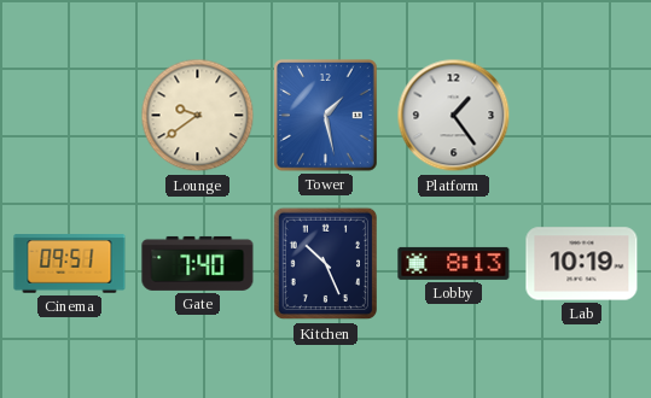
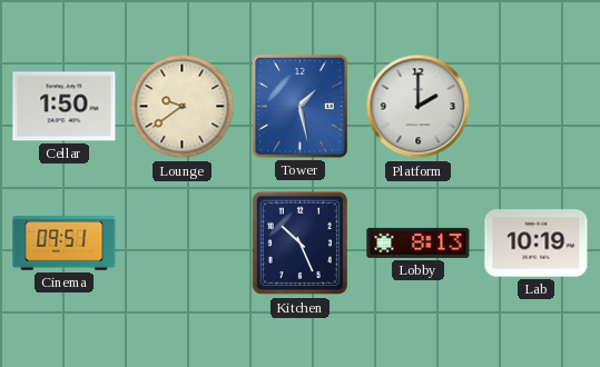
Cellar: none -> 1:50 (65, 107)
Platform: 1:24 -> 2:00 (419, 107)
Gate: 7:40 -> none (198, 263)
